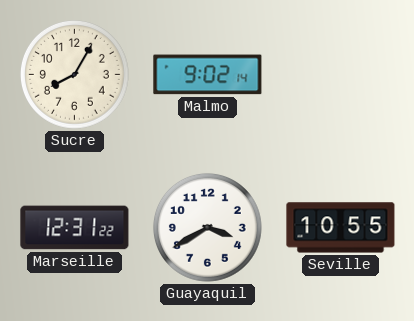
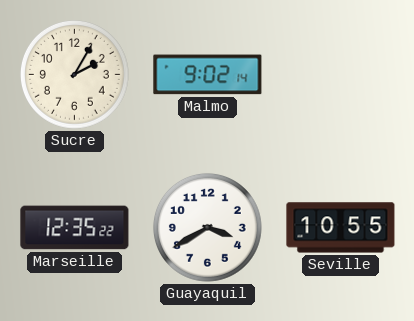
Sucre: 8:05 -> 2:05 (74, 74)
Marseille: 12:31 -> 12:35 (75, 228)
